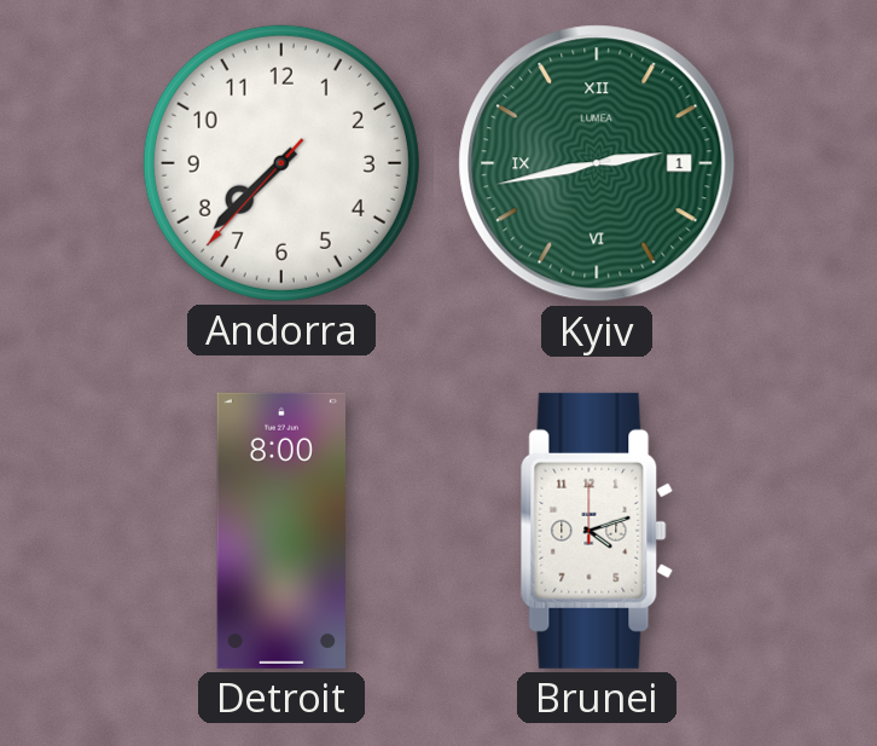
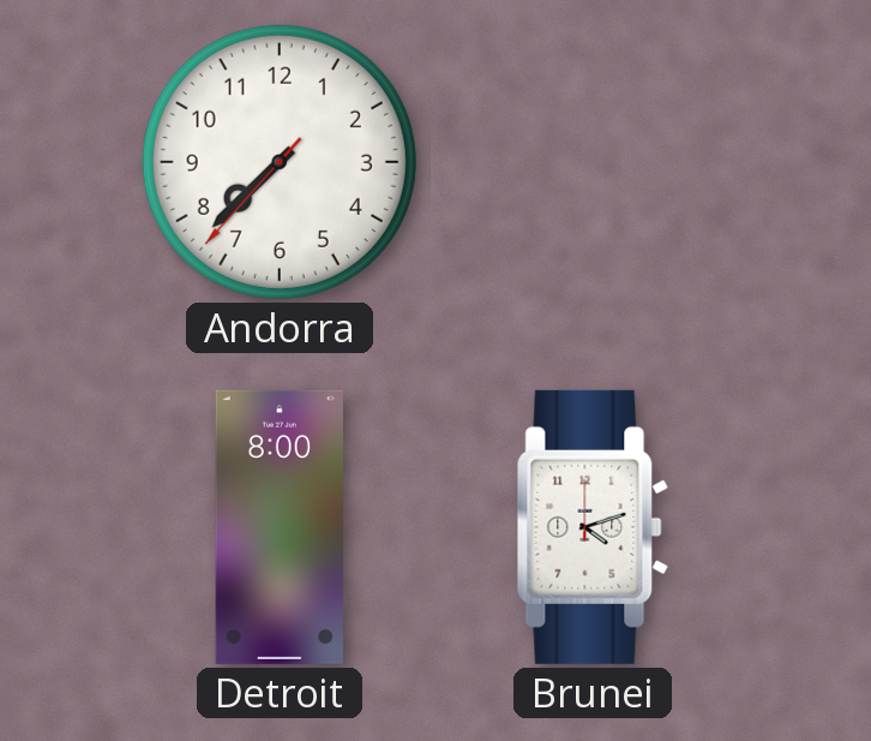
Kyiv: 2:43 -> none (597, 163)
